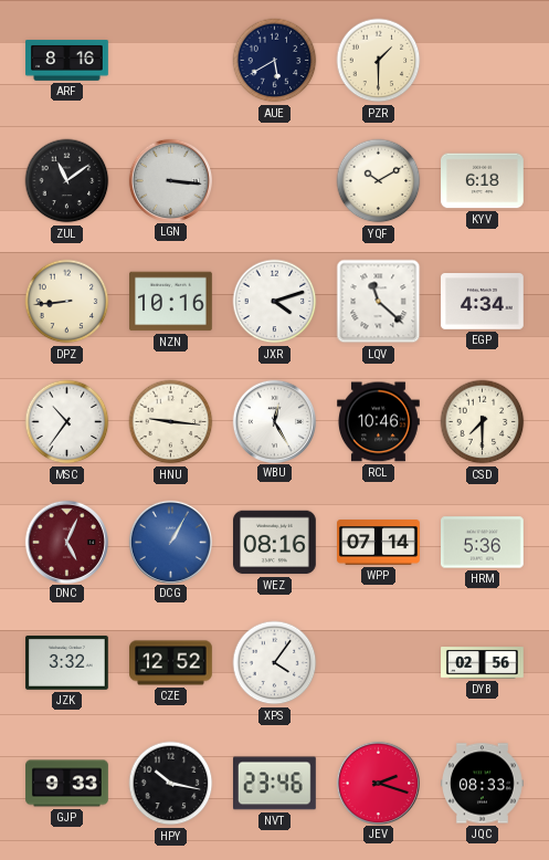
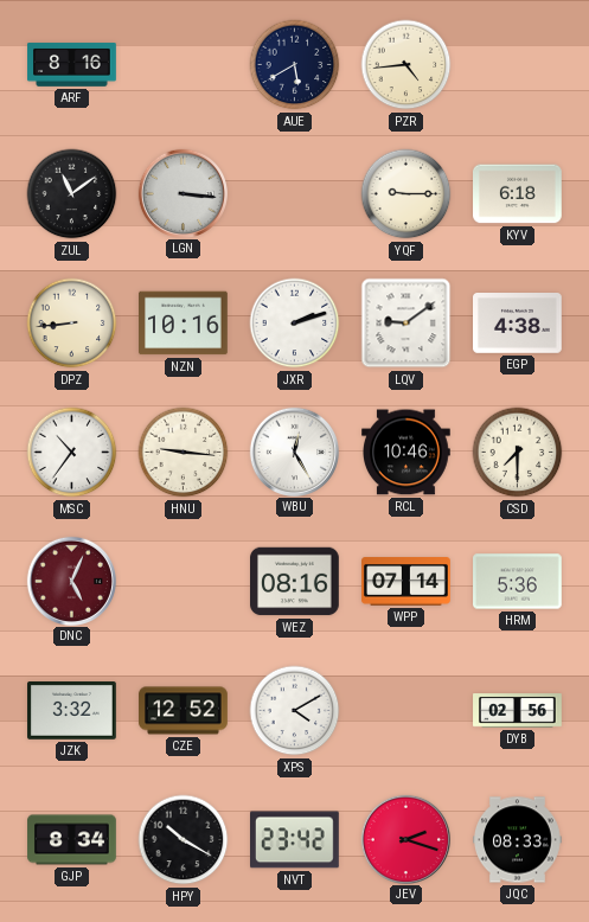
PZR: 1:30 -> 4:44 (406, 65)
YQF: 10:10 -> 9:15 (406, 194)
JXR: 4:12 -> 2:12 (295, 324)
LQV: 11:22 -> 9:09 (406, 324)
EGP: 4:34 -> 4:38 (518, 324)
DCG: 1:05 -> none (170, 542)
XPS: 4:06 -> 4:10 (295, 711)
GJP: 9:33 -> 8:34 (72, 840)
HPY: 10:17 -> 10:20 (184, 840)
NVT: 23:46 -> 23:42 (295, 840)
